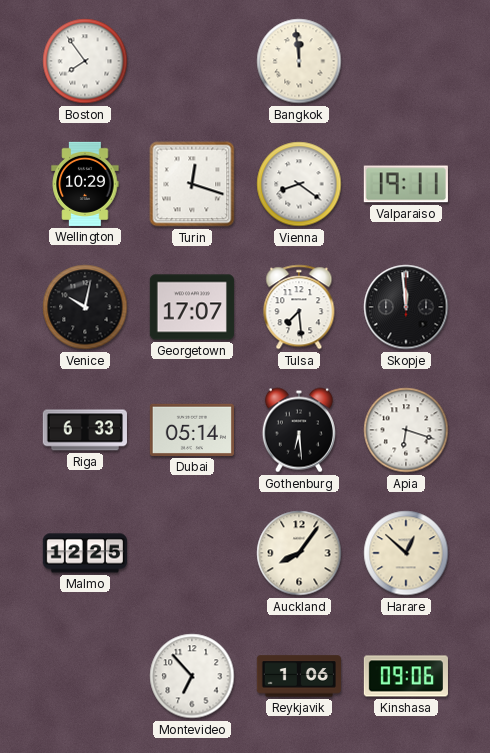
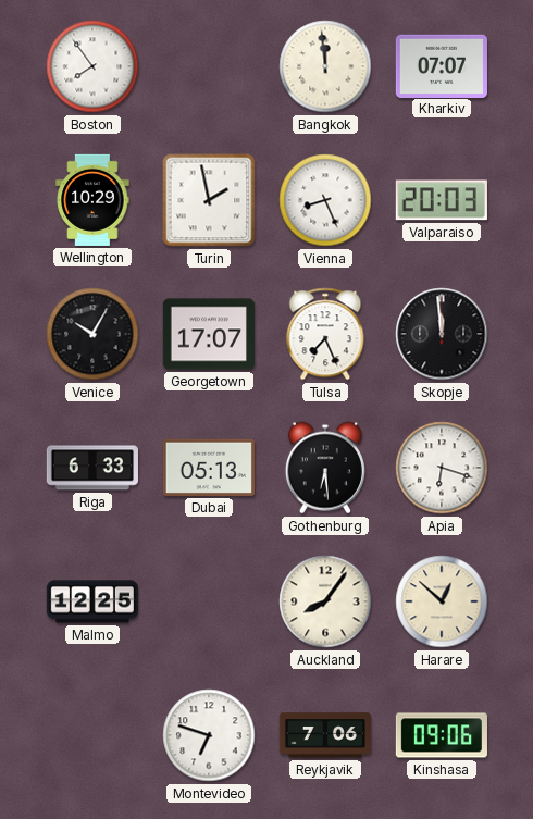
Kharkiv: none -> 07:07 (442, 65)
Turin: 12:18 -> 1:58 (209, 200)
Vienna: 8:21 -> 8:26 (325, 200)
Valparaiso: 19:11 -> 20:03 (442, 200)
Venice: 10:02 -> 10:05 (92, 334)
Tulsa: 7:29 -> 7:26 (325, 334)
Dubai: 05:14 -> 05:13 (209, 468)
Montevideo: 6:53 -> 6:48 (209, 735)
Reykjavik: 1:06 -> 7:06 (325, 735)
